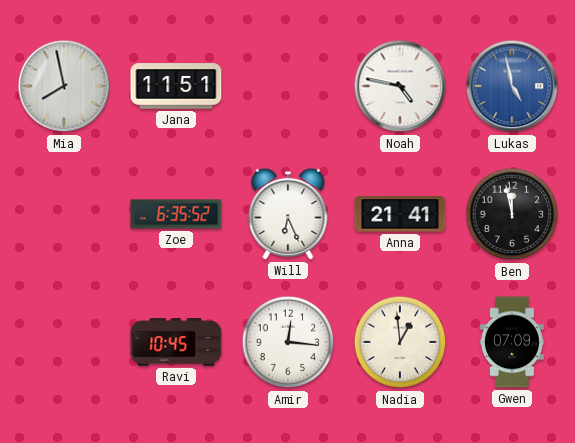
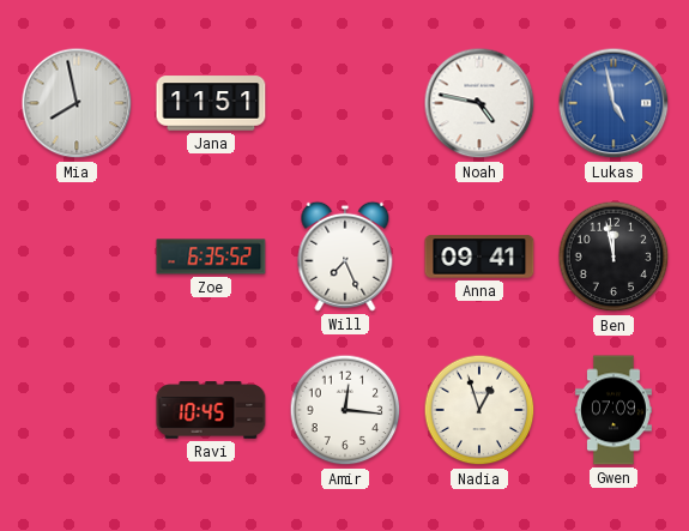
Will: 6:26 -> 7:26 (345, 257)
Anna: 21:41 -> 09:41 (479, 257)
Nadia: 12:59 -> 12:57 (479, 410)
